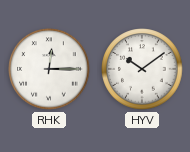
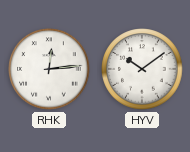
RHK: 12:15 -> 12:14 (49, 69)
